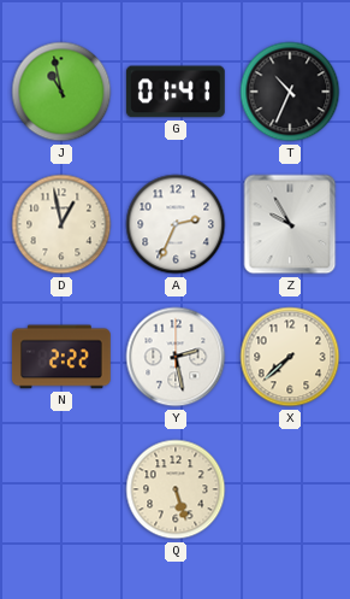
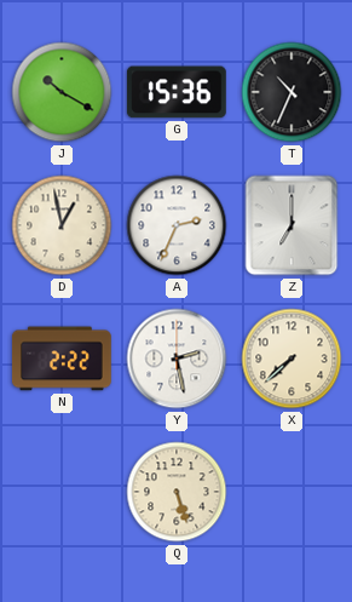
J: 10:58 -> 10:20 (62, 92)
G: 01:41 -> 15:36 (177, 92)
Z: 9:55 -> 7:00 (292, 225)
